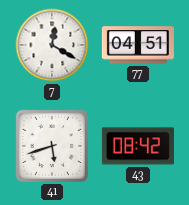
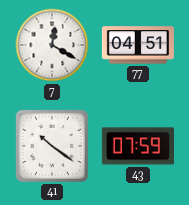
41: 5:42 -> 10:21 (52, 146)
43: 08:42 -> 07:59 (138, 146)
